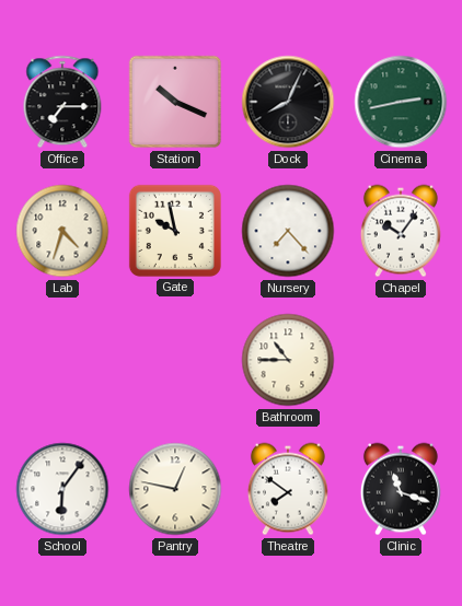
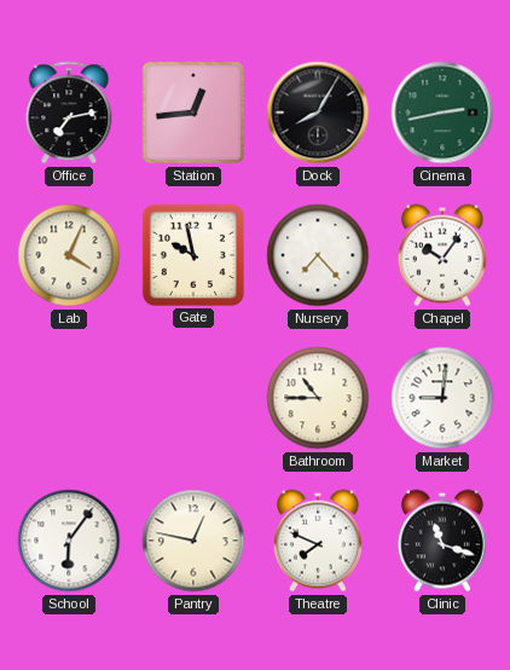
Office: 7:15 -> 7:13 (69, 112)
Station: 10:19 -> 12:44 (193, 112)
Dock: 8:04 -> 8:05 (318, 112)
Lab: 4:33 -> 4:04 (69, 255)
Market: none -> 9:01 (442, 398)
Theatre: 7:51 -> 7:49 (318, 541)
